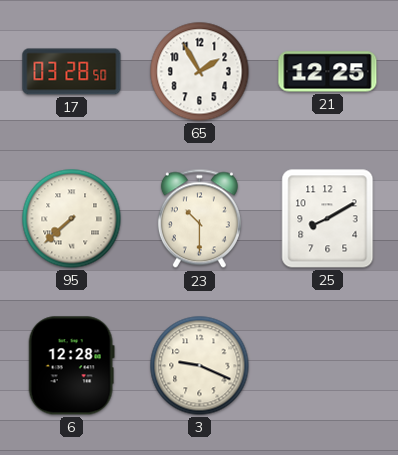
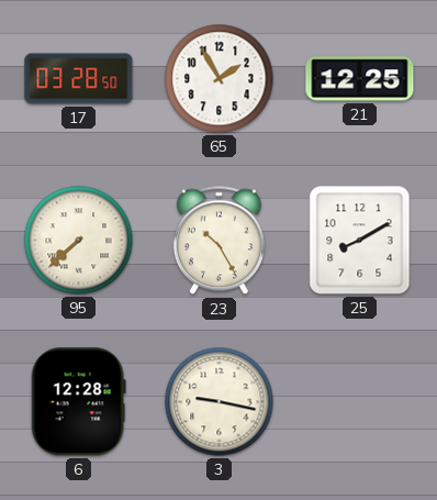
23: 10:30 -> 10:25 (218, 241)
3: 9:19 -> 9:17 (220, 402)
